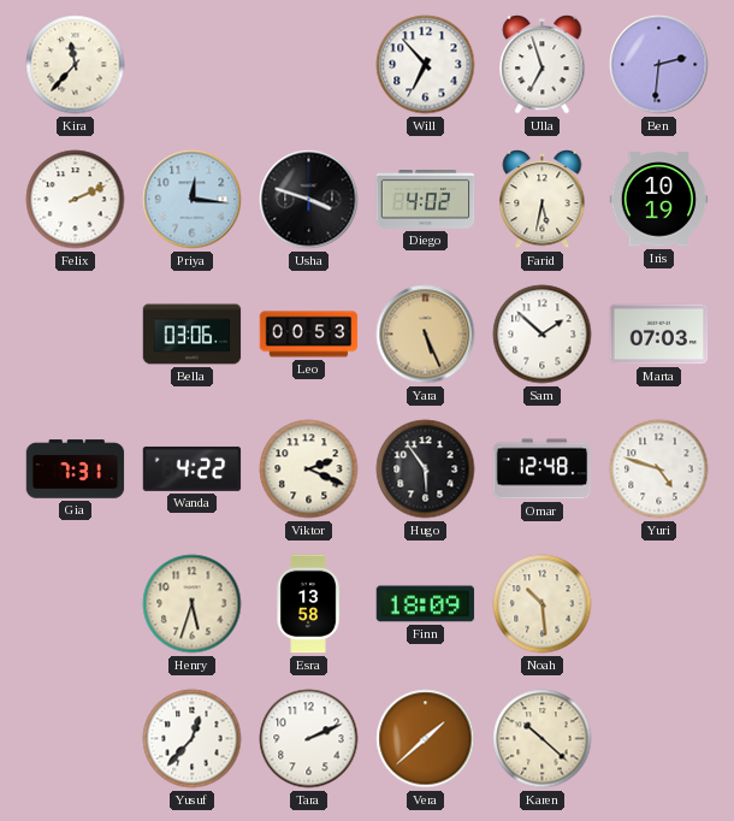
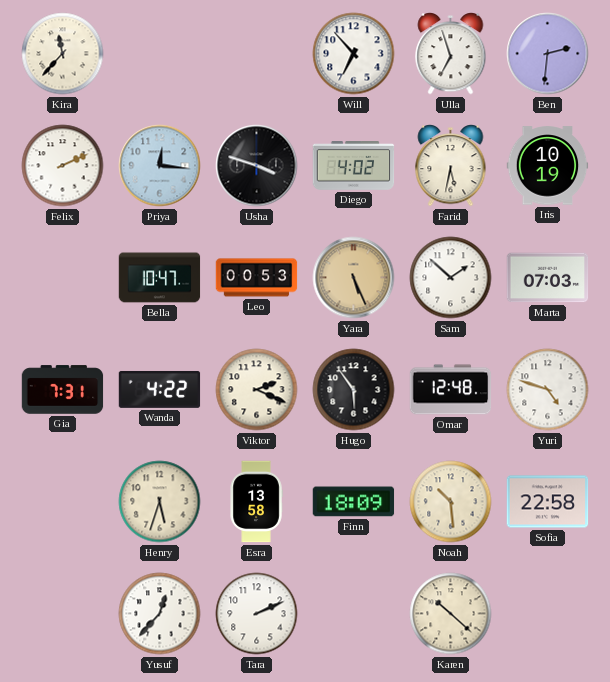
Bella: 03:06 -> 10:47 (160, 278)
Sofia: none -> 22:58 (548, 502)
Vera: 1:38 -> none (426, 739)
